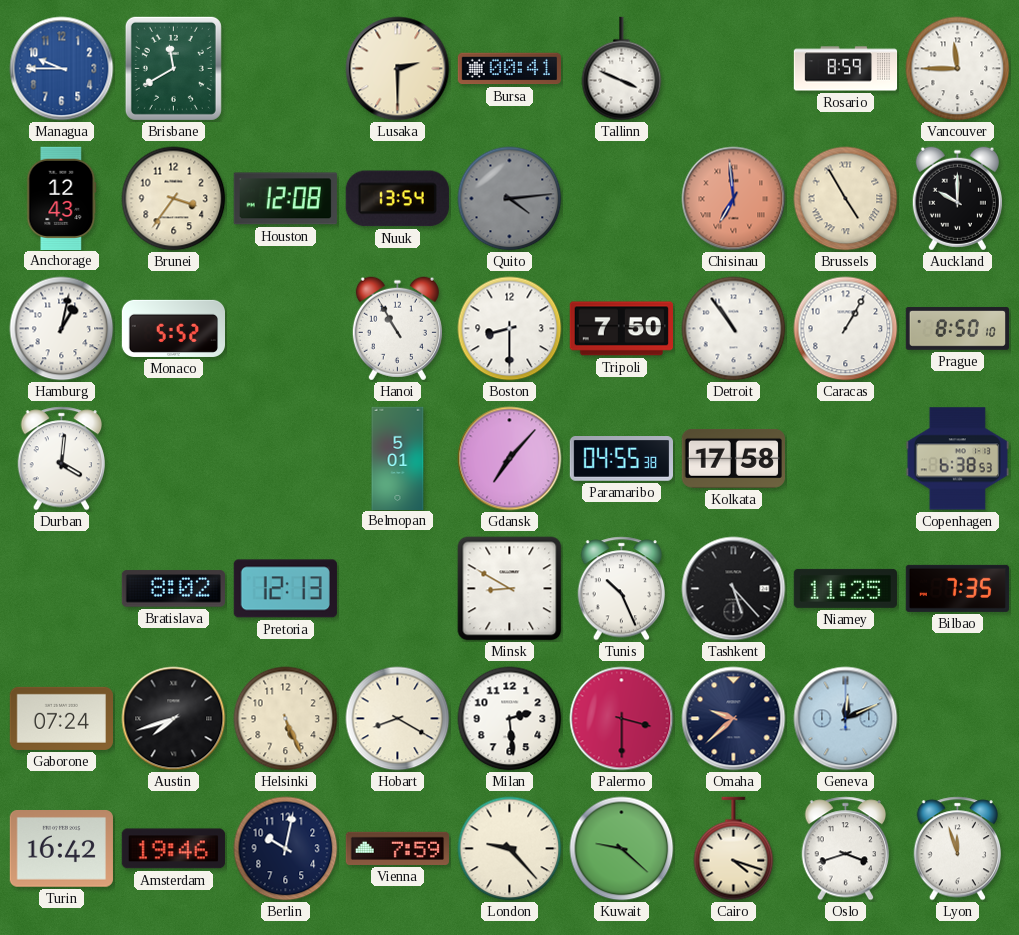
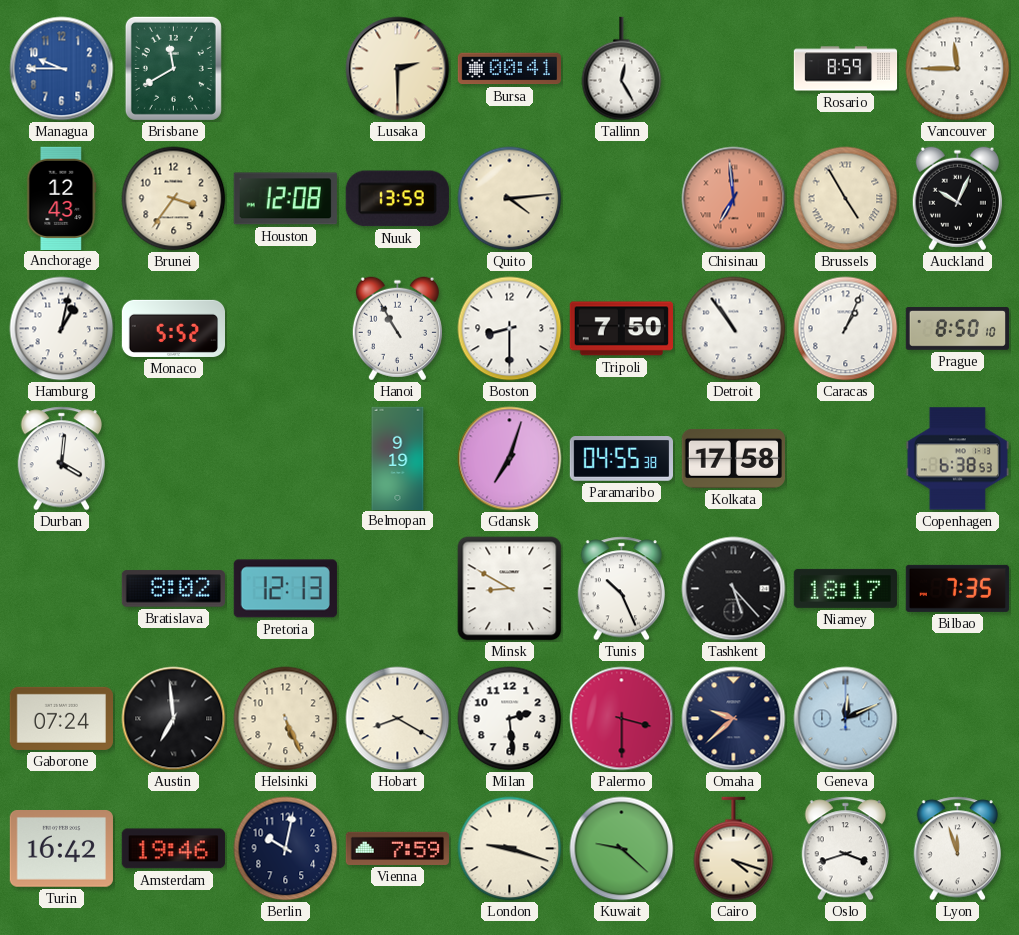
Tallinn: 3:49 -> 12:25 (622, 69)
Nuuk: 13:54 -> 13:59 (397, 199)
Quito dial: grey -> cream (510, 199)
Auckland: 10:00 -> 10:04 (957, 199)
Caracas: 1:05 -> 1:04 (846, 329)
Belmopan: 5:01 -> 9:19 (398, 458)
Gdansk: 7:07 -> 7:03 (510, 459)
Niamey: 11:25 -> 18:17 (845, 588)
Austin: 7:42 -> 6:59 (174, 719)
London: 9:23 -> 9:18 (510, 849)
